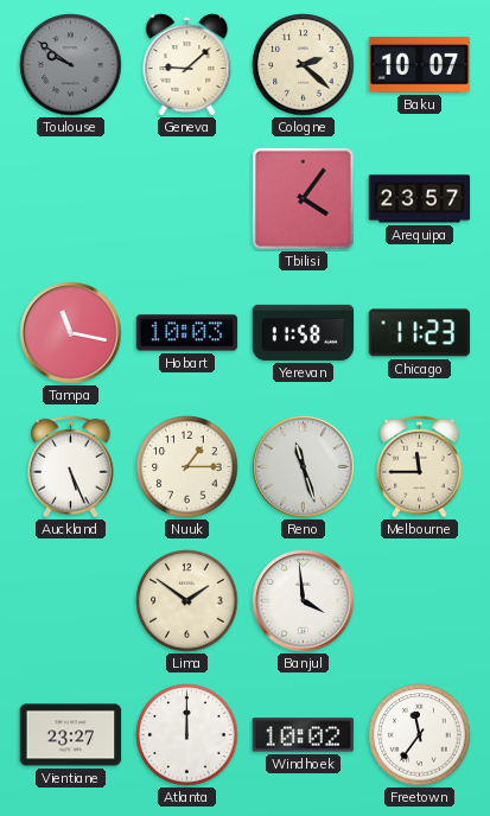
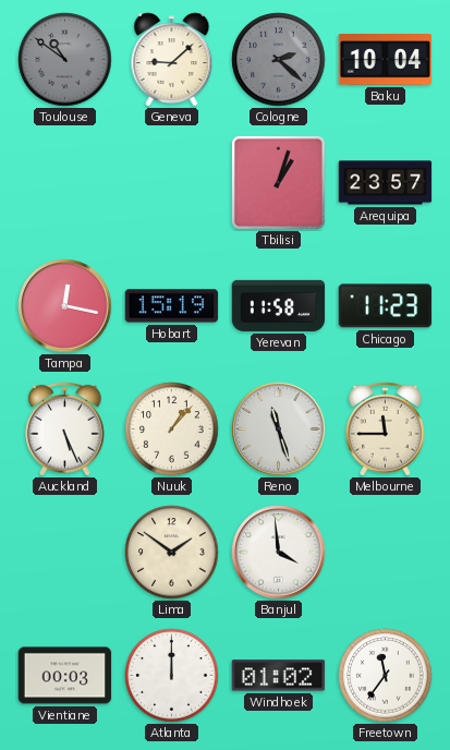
Toulouse: 9:51 -> 10:51 (65, 60)
Cologne dial: cream -> grey (279, 60)
Baku: 10:07 -> 10:04 (386, 60)
Tbilisi: 4:06 -> 1:03 (278, 182)
Tampa: 11:17 -> 12:17 (65, 306)
Hobart: 10:03 -> 15:19 (172, 306)
Nuuk: 1:15 -> 1:07 (172, 430)
Vientiane: 23:27 -> 00:03 (65, 676)
Windhoek: 10:02 -> 01:02 (279, 676)
